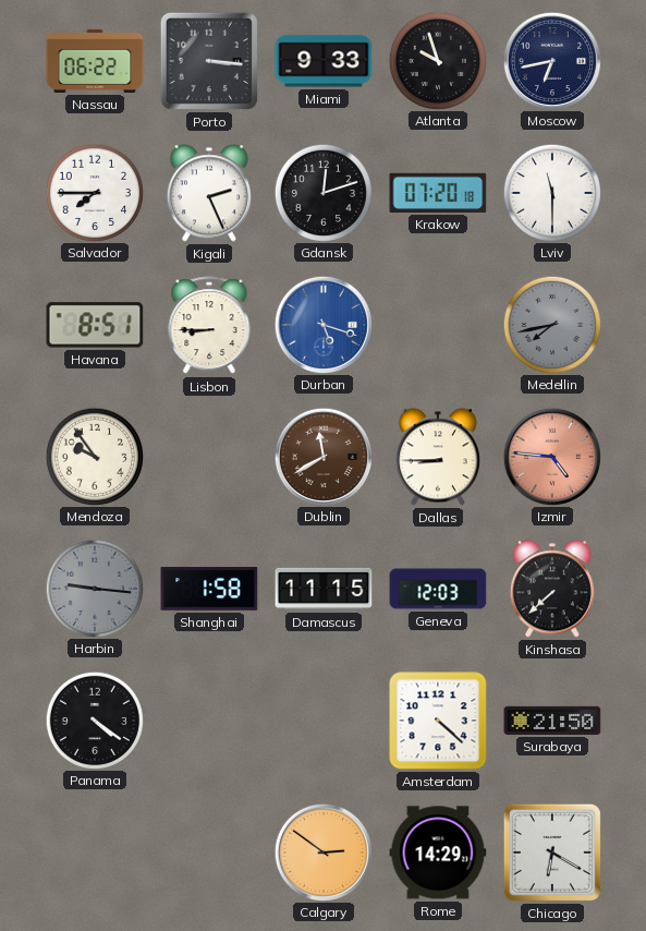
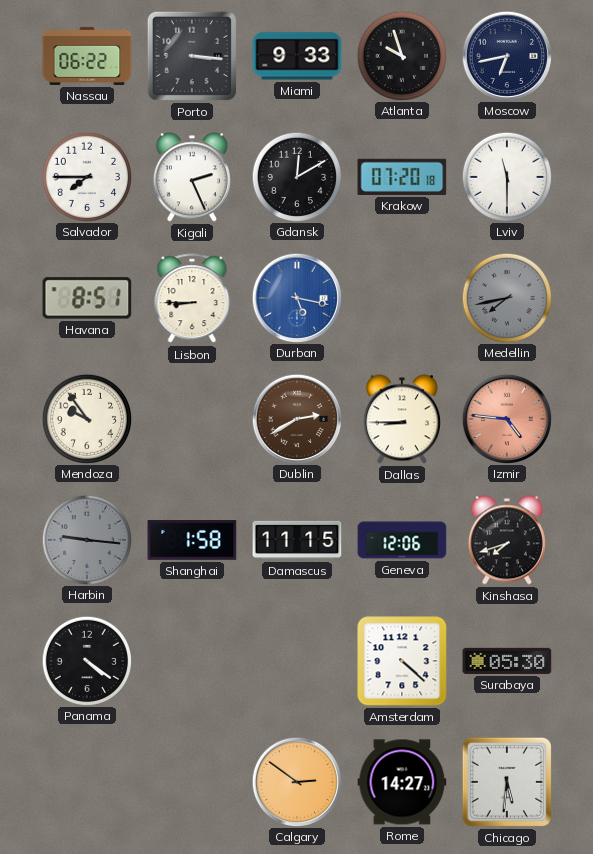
Gdansk: 12:12 -> 12:10 (296, 176)
Durban: 5:18 -> 5:17 (296, 297)
Dublin: 11:40 -> 2:40 (296, 418)
Geneva: 12:03 -> 12:06 (402, 540)
Kinshasa: 7:38 -> 7:42 (507, 540)
Surabaya: 21:50 -> 05:30 (507, 661)
Rome: 14:29 -> 14:27 (402, 782)
Chicago: 6:20 -> 5:31 (507, 782)
